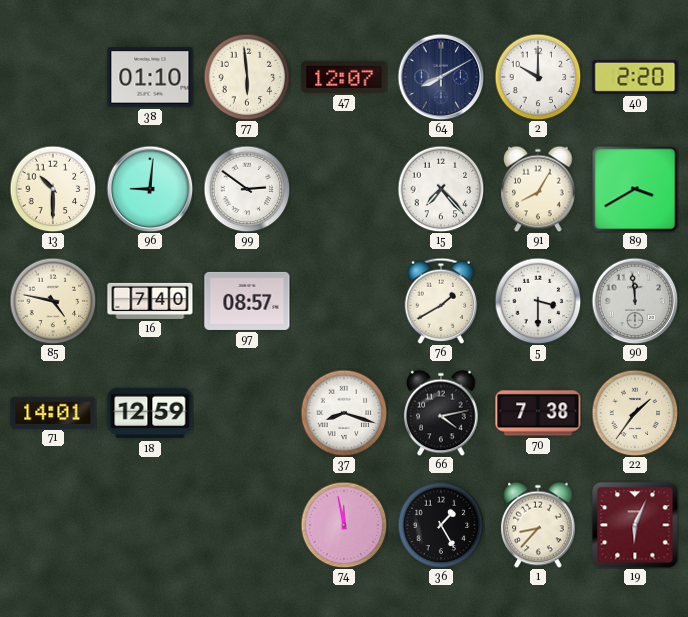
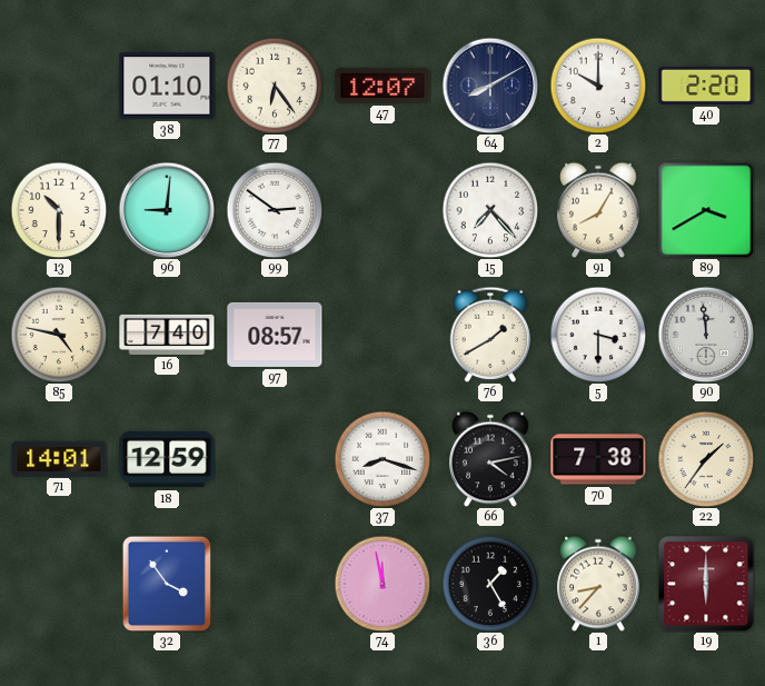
77: 5:59 -> 6:24 (275, 86)
32: none -> 3:54 (167, 584)
19: 6:04 -> 6:00 (706, 584)
